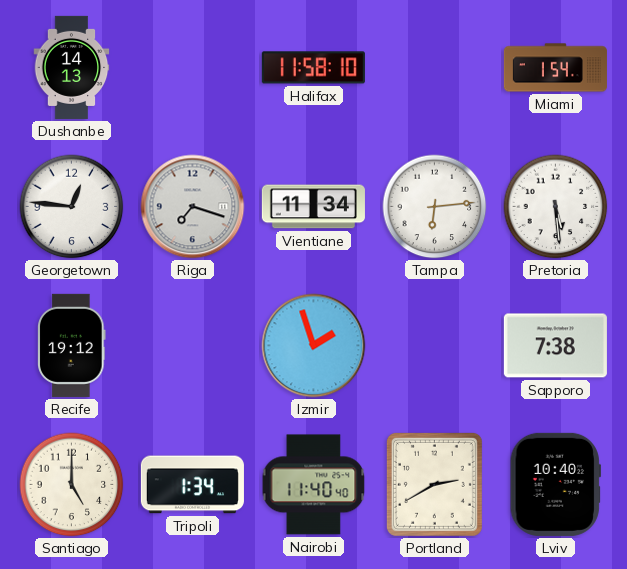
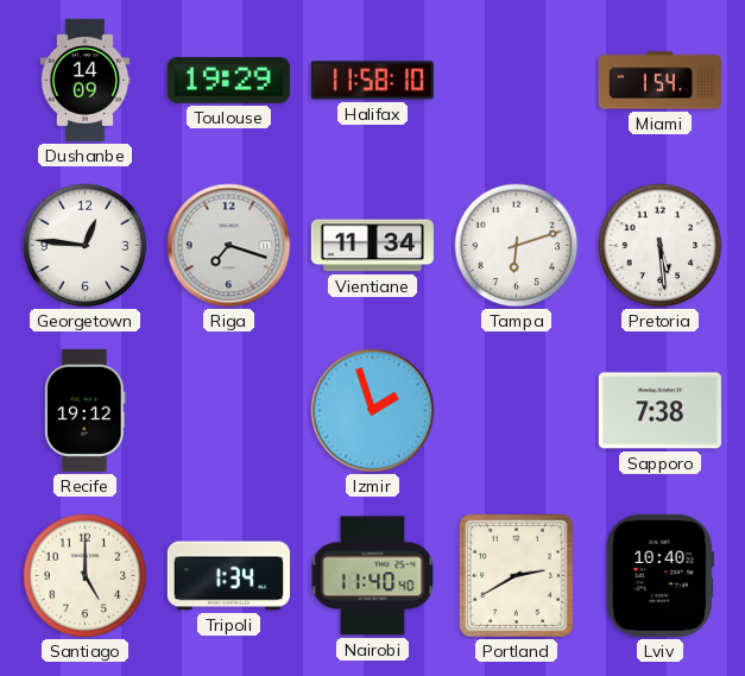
Dushanbe: 14:13 -> 14:09 (86, 80)
Toulouse: none -> 19:29 (228, 81)
Tampa: 6:14 -> 6:12 (517, 246)
